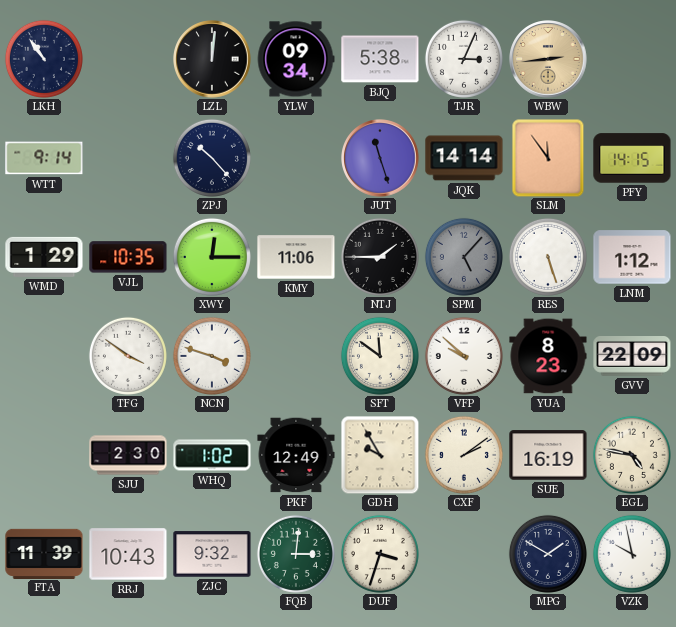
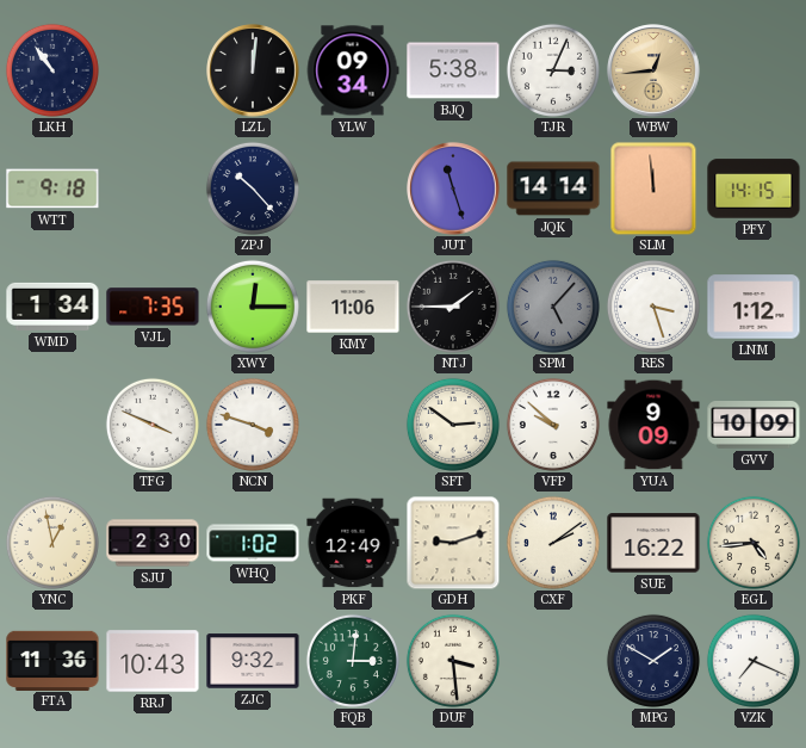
WBW: 2:44 -> 12:44 (653, 70)
WTT: 9:14 -> 9:18 (52, 188)
SLM: 11:54 -> 11:59 (653, 188)
WMD: 1:29 -> 1:34 (52, 307)
VJL: 10:35 -> 7:35 (153, 307)
RES: 5:27 -> 3:27 (653, 307)
TFG: 3:51 -> 3:49 (153, 425)
SFT: 11:51 -> 2:51 (453, 425)
YUA: 8:23 -> 9:09 (653, 425)
GVV: 22:09 -> 10:09 (754, 426)
YNC: none -> 12:58 (52, 543)
GDH: 9:55 -> 9:12 (453, 543)
SUE: 16:19 -> 16:22 (653, 543)
EGL: 4:47 -> 4:44 (754, 543)
FTA: 11:39 -> 11:36 (52, 660)
DUF: 3:33 -> 3:29 (453, 661)
VZK: 9:58 -> 7:19 (754, 661)
